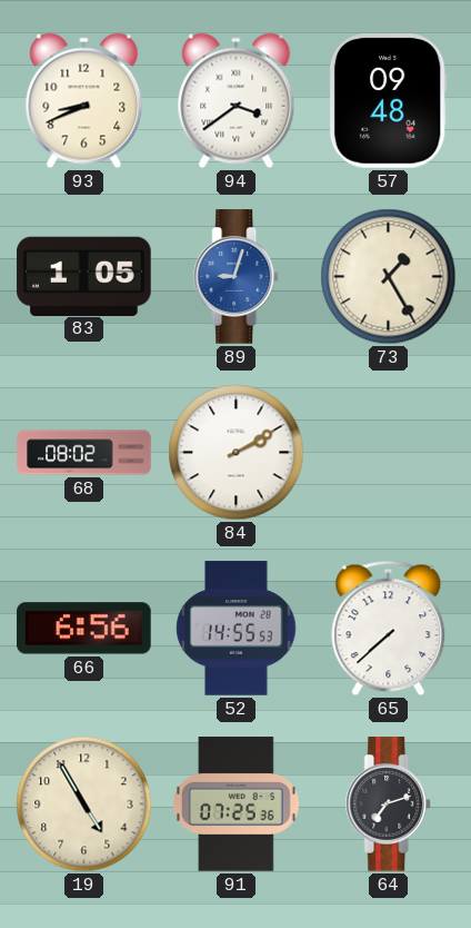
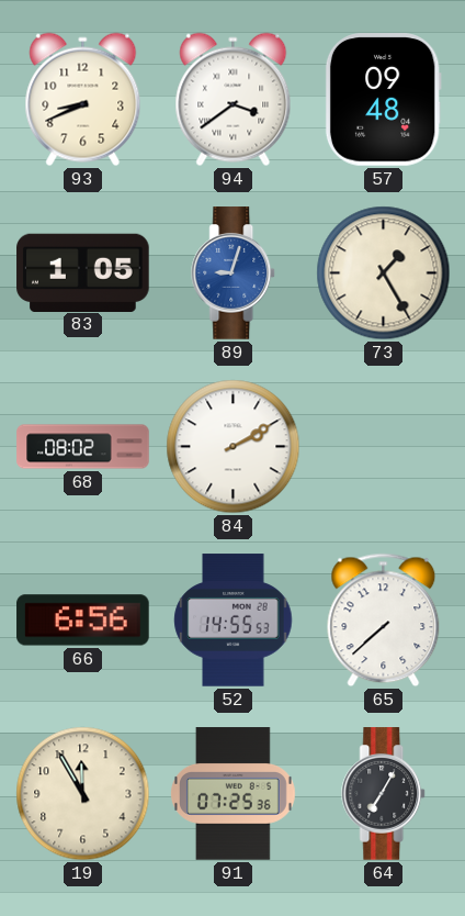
19: 4:55 -> 11:55 (83, 794)
64: 7:12 -> 7:05 (384, 794)
